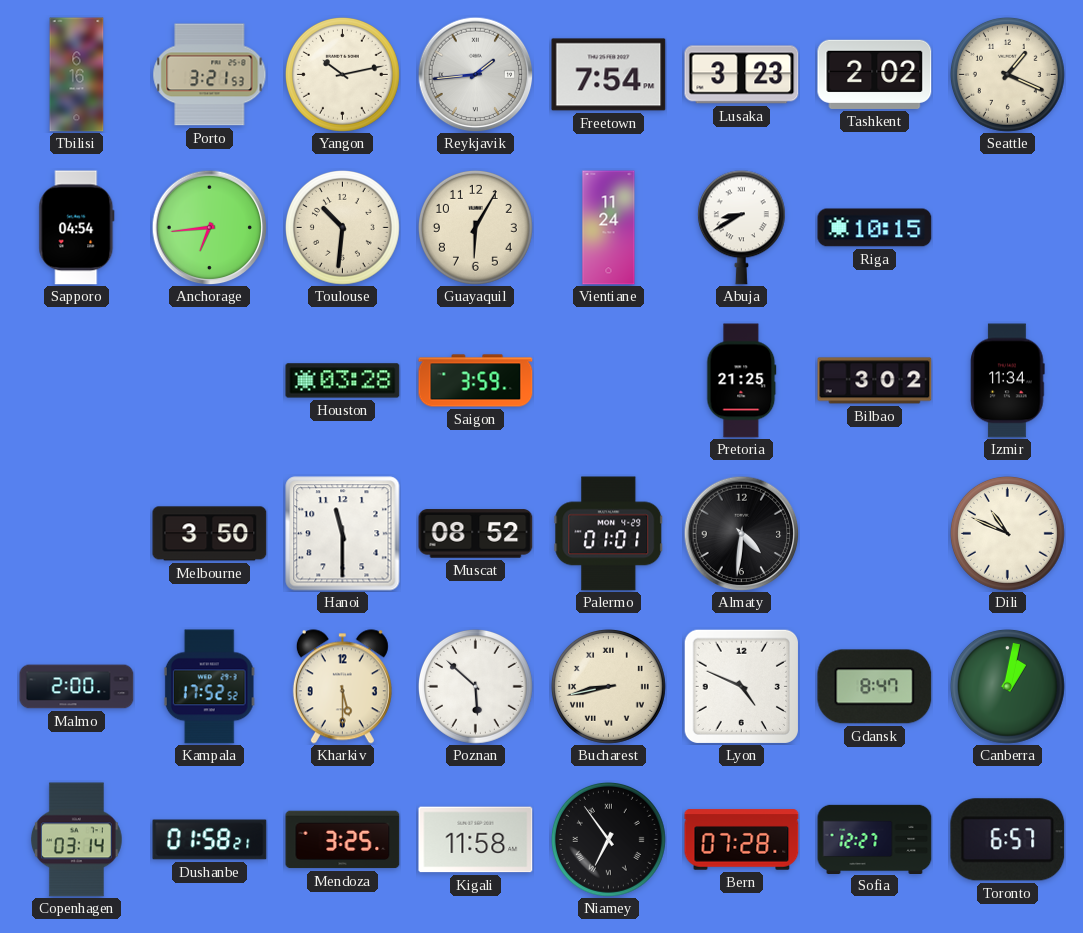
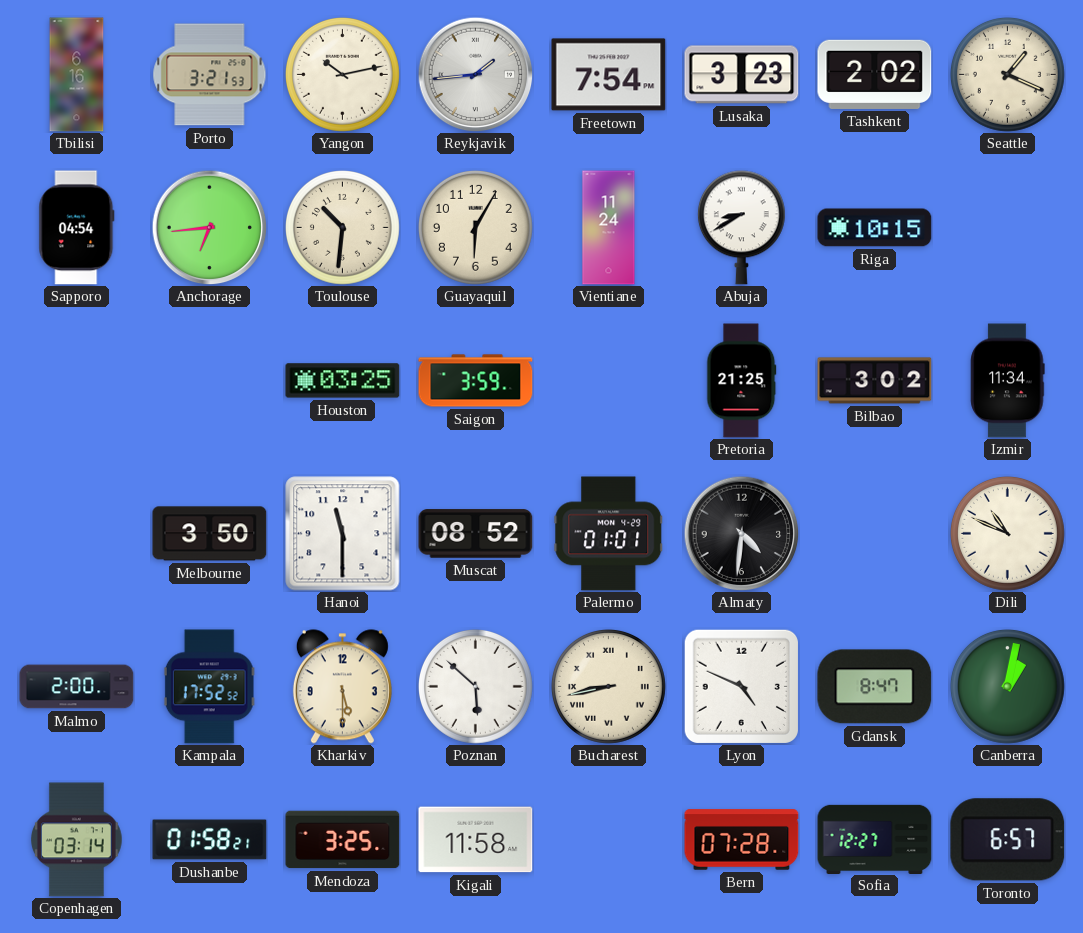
Houston: 03:28 -> 03:25 (343, 381)
Niamey: 6:54 -> none (608, 839)
